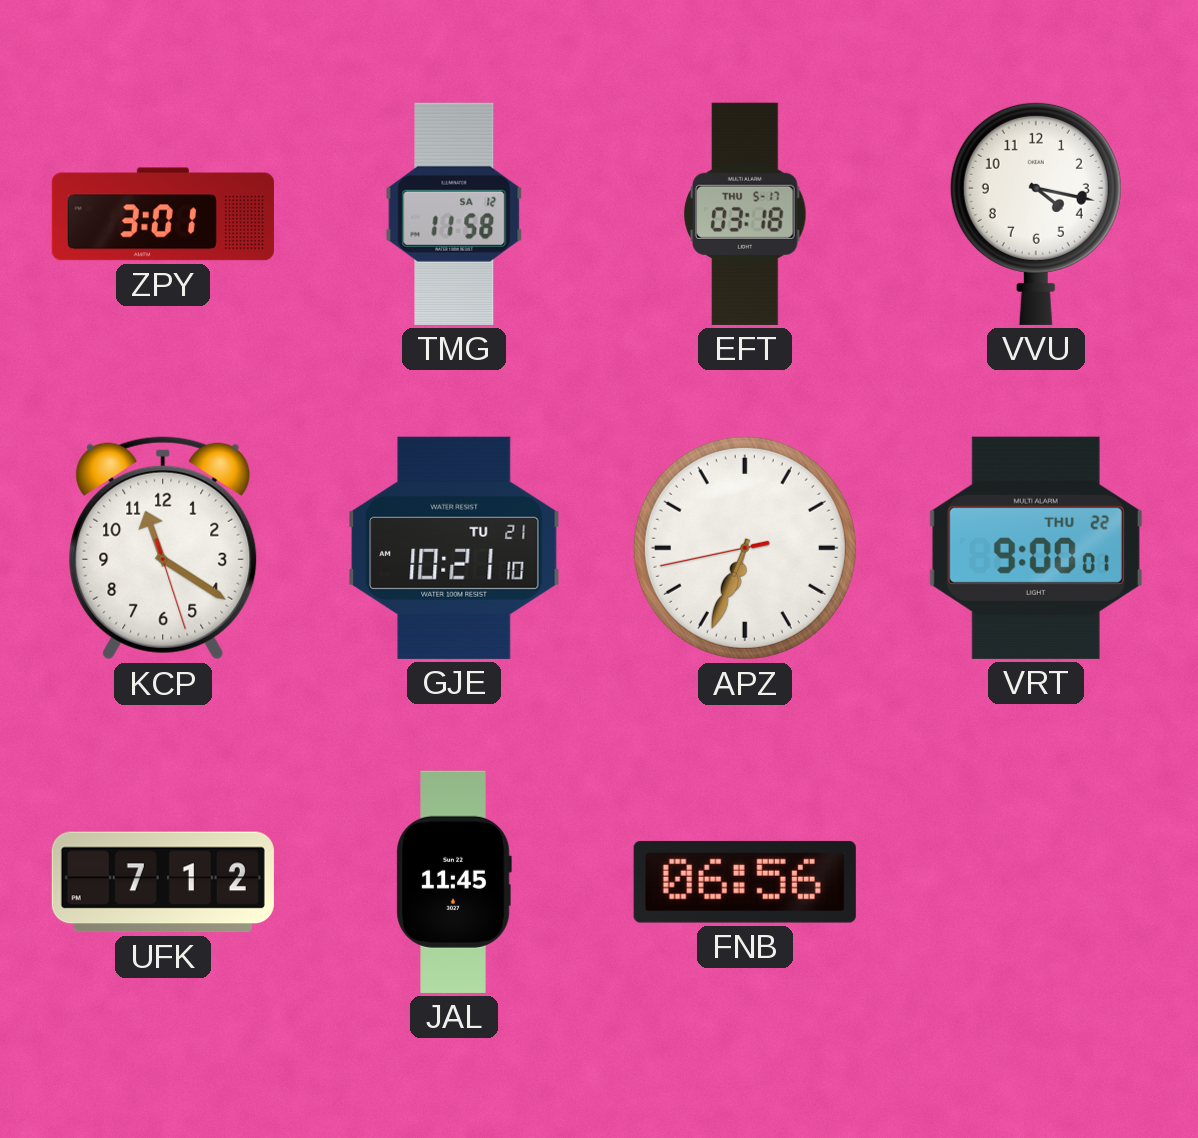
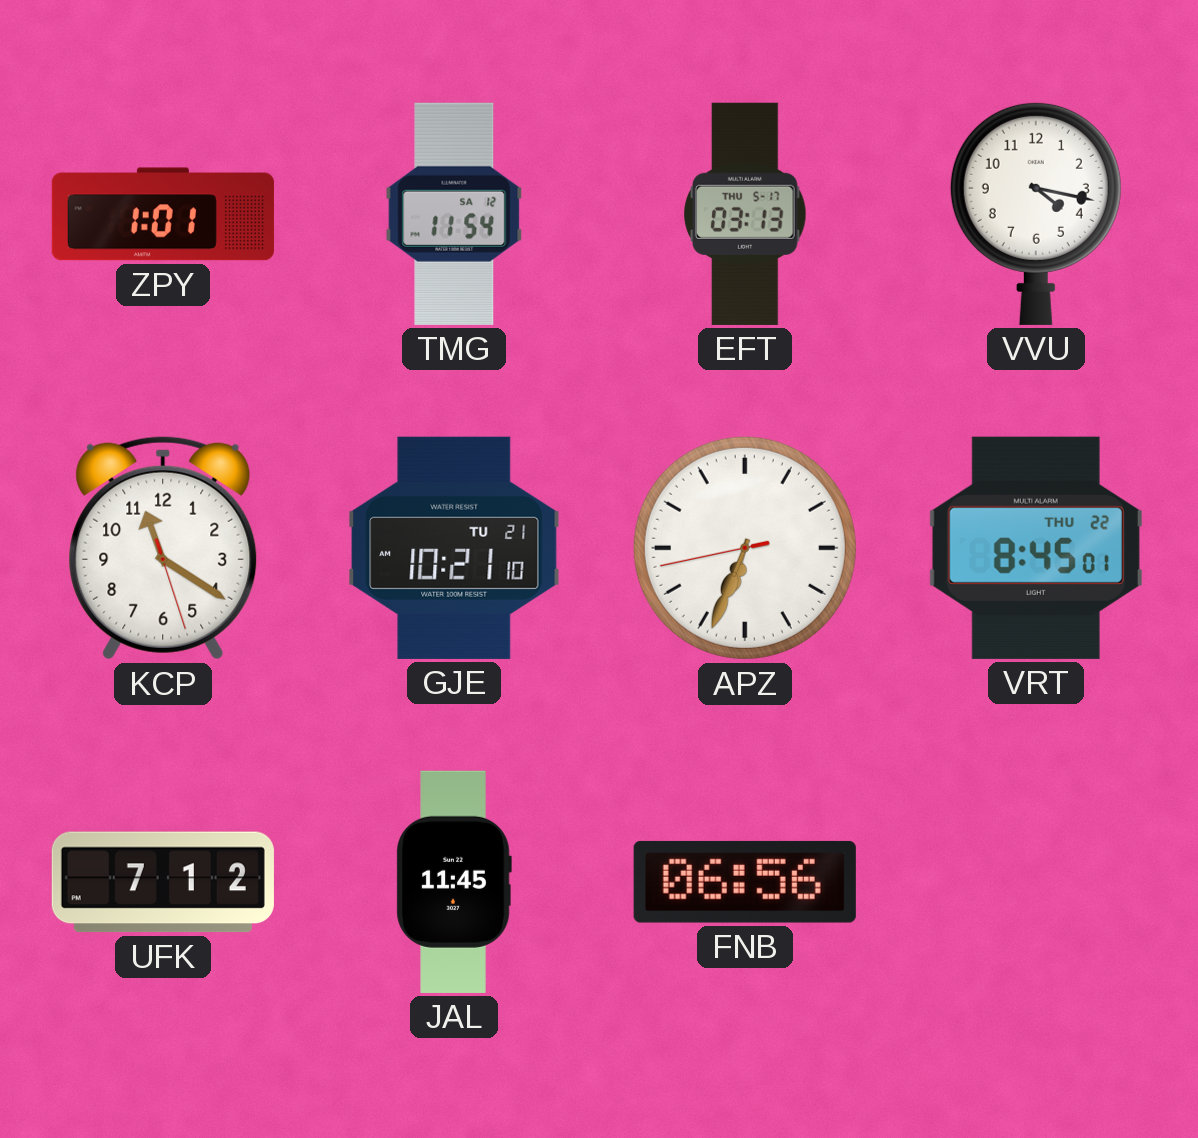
ZPY: 3:01 -> 1:01 (163, 214)
TMG: 11:58 -> 11:54 (454, 214)
EFT: 03:18 -> 03:13 (745, 214)
VRT: 9:00 -> 8:45 (1036, 548)
